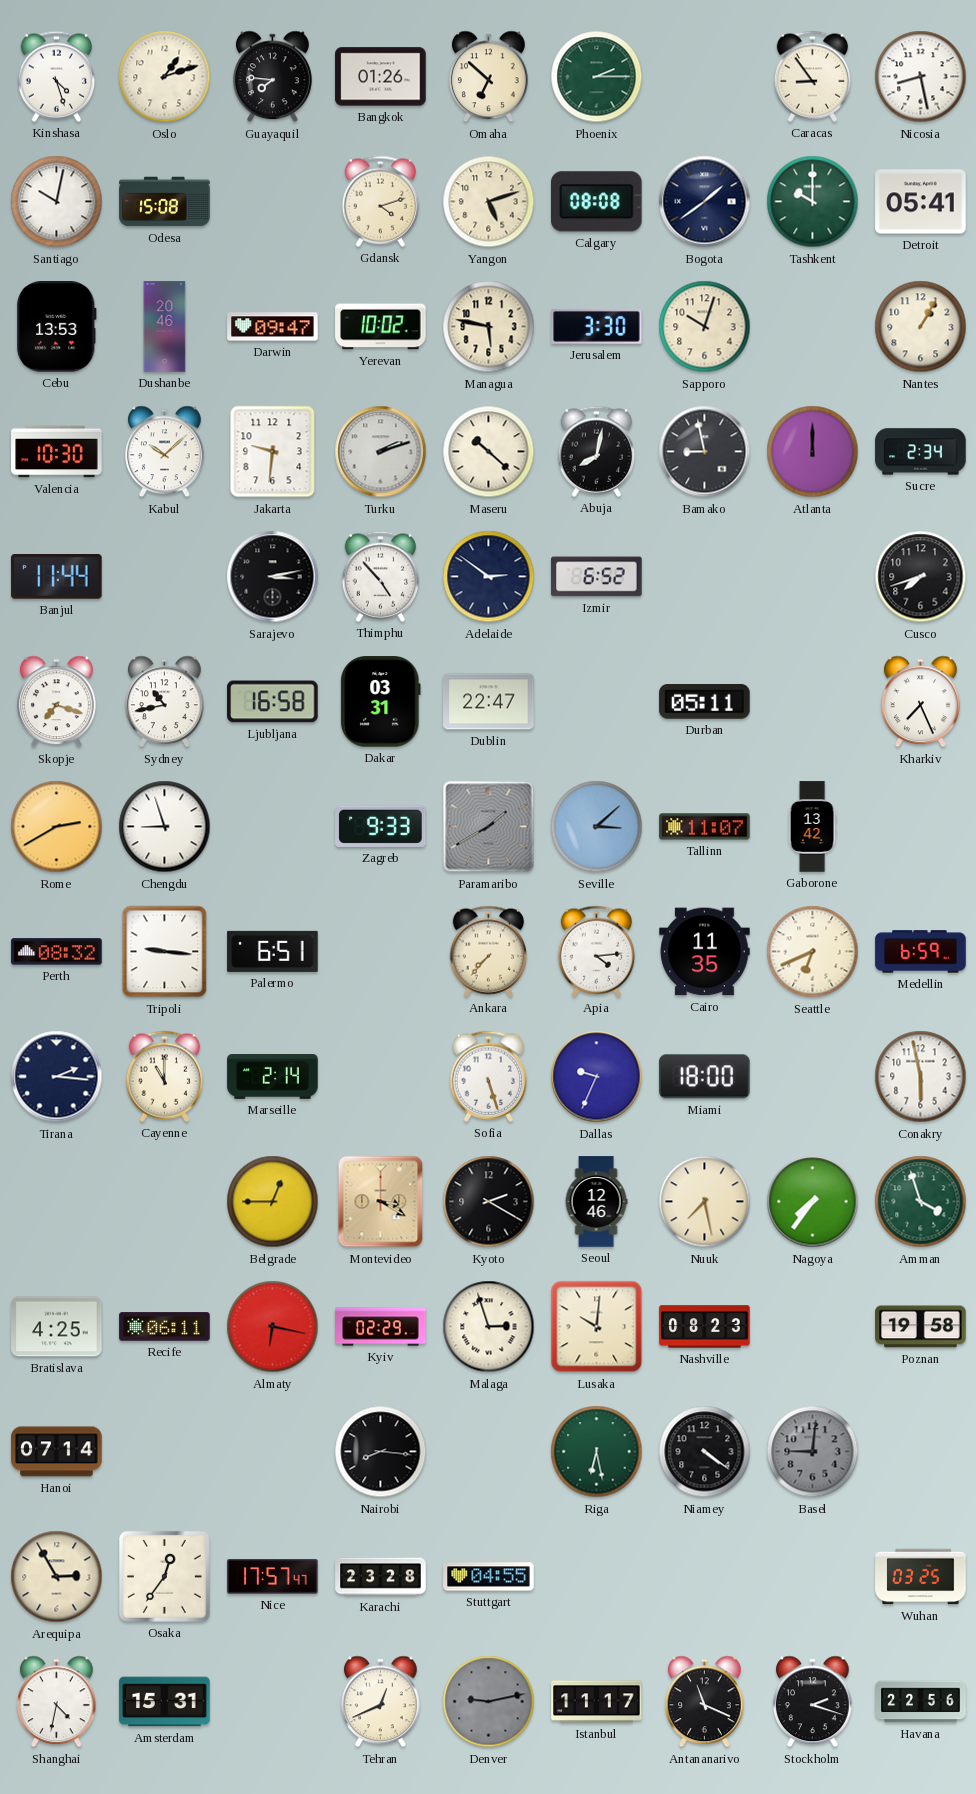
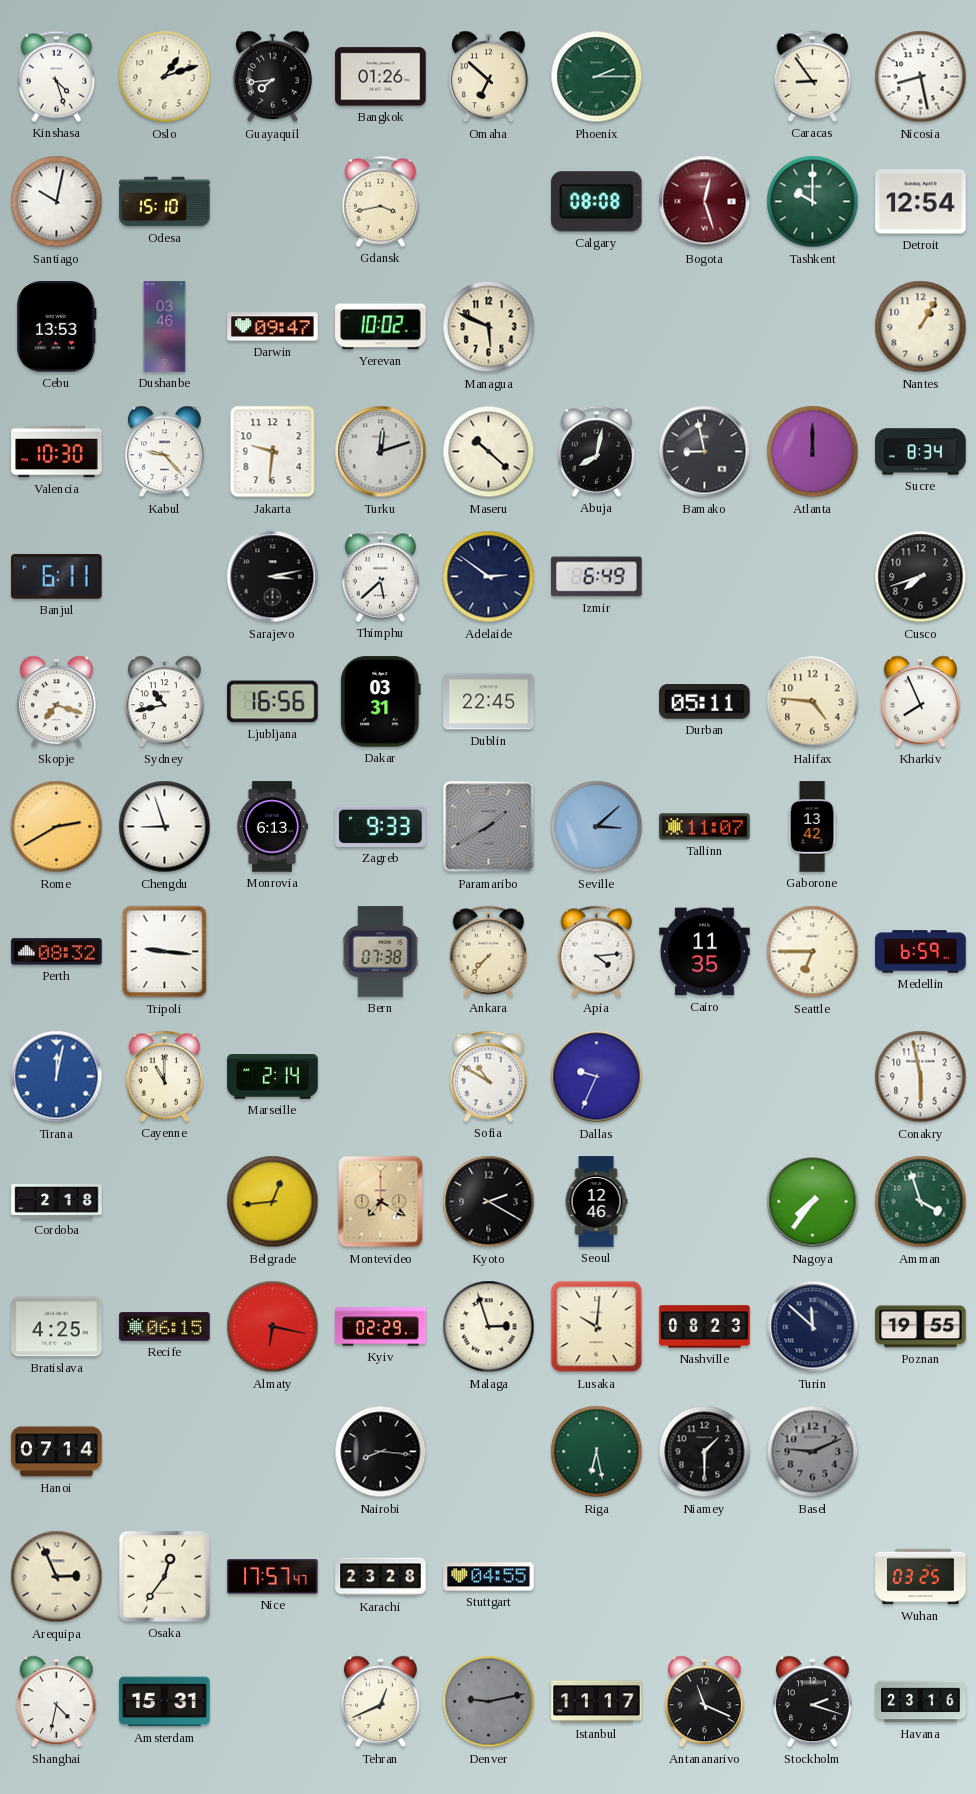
Guayaquil: 7:46 -> 7:44 (273, 77)
Odesa: 15:08 -> 15:10 (165, 202)
Gdansk: 4:12 -> 3:43 (381, 201)
Yangon: 5:12 -> none (489, 202)
Bogota: 1:39 -> 12:27 (705, 202)
Bogota dial: navy -> burgundy (705, 202)
Detroit: 05:41 -> 12:54 (921, 202)
Dushanbe: 20:46 -> 03:46 (165, 327)
Managua: 5:47 -> 5:49 (489, 327)
Jerusalem: 3:30 -> none (597, 326)
Sapporo: 10:03 -> none (705, 327)
Kabul: 10:08 -> 9:23 (165, 452)
Turku: 2:12 -> 12:12 (381, 452)
Sucre: 2:34 -> 8:34 (921, 452)
Banjul: 11:44 -> 6:11 (57, 577)
Thimphu: 4:53 -> 5:38 (381, 576)
Izmir: 6:52 -> 6:49 (597, 577)
Ljubljana: 16:58 -> 16:56 (273, 702)
Dublin: 22:47 -> 22:45 (489, 702)
Halifax: none -> 4:46 (813, 702)
Kharkiv: 7:26 -> 7:56 (921, 702)
Monrovia: none -> 6:13 (272, 827)
Palermo: 6:51 -> none (273, 951)
Bern: none -> 07:38 (380, 952)
Seattle: 6:41 -> 6:45 (813, 952)
Tirana: 2:16 -> 12:02 (57, 1077)
Tirana dial: navy -> blue (57, 1077)
Sofia: 5:27 -> 10:50 (489, 1076)
Miami: 18:00 -> none (705, 1077)
Cordoba: none -> 2:18 (57, 1202)
Belgrade: 12:45 -> 12:44 (273, 1202)
Montevideo: 3:20 -> 7:20 (381, 1202)
Nuuk: 7:28 -> none (705, 1202)
Recife: 06:11 -> 06:15 (165, 1327)
Turin: none -> 11:52 (813, 1327)
Poznan: 19:58 -> 19:55 (921, 1327)
Niamey: 4:21 -> 1:30 (705, 1452)
Basel: 9:01 -> 9:11 (813, 1452)
Arequipa: 2:55 -> 2:56 (57, 1577)
Havana: 22:56 -> 23:16 (921, 1702)
